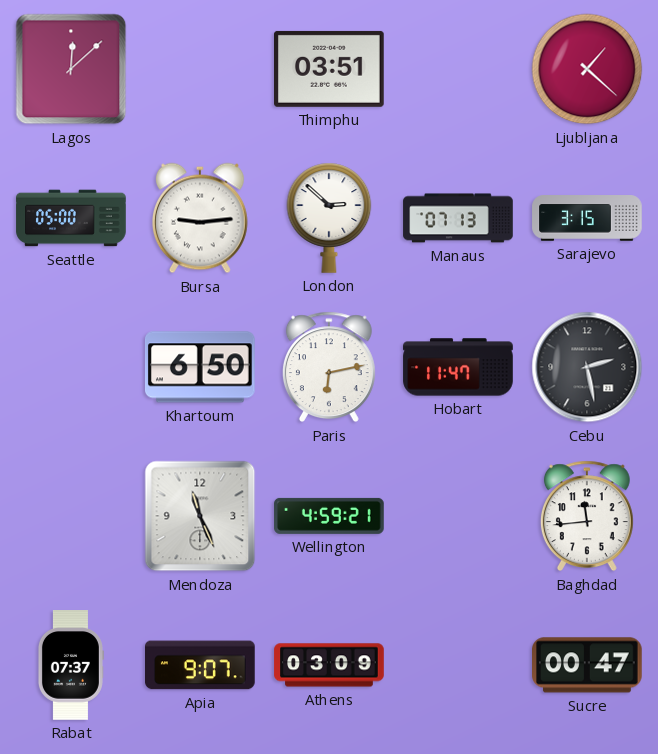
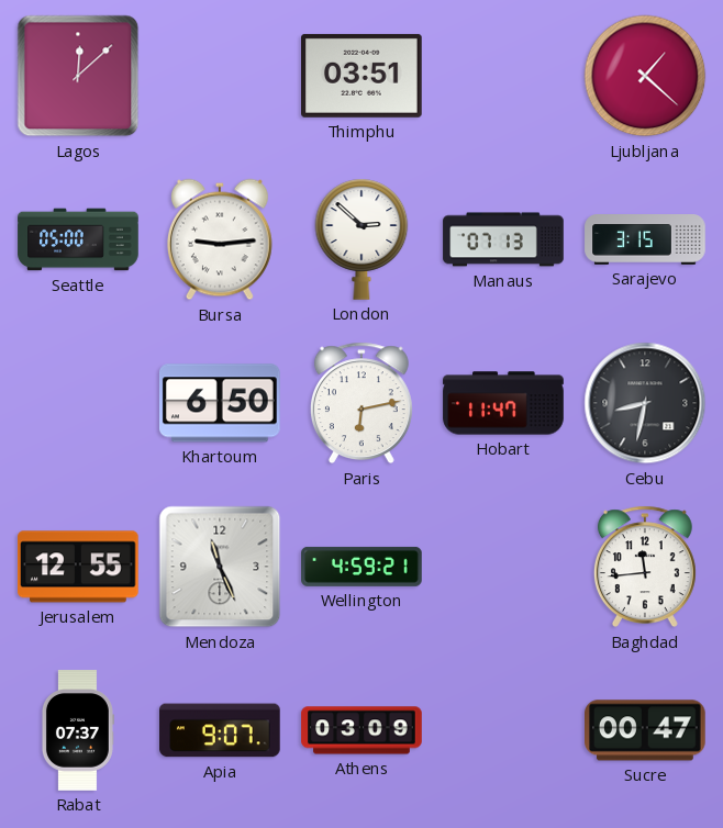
Cebu: 2:28 -> 8:32 (645, 403)
Jerusalem: none -> 12:55 (79, 567)
